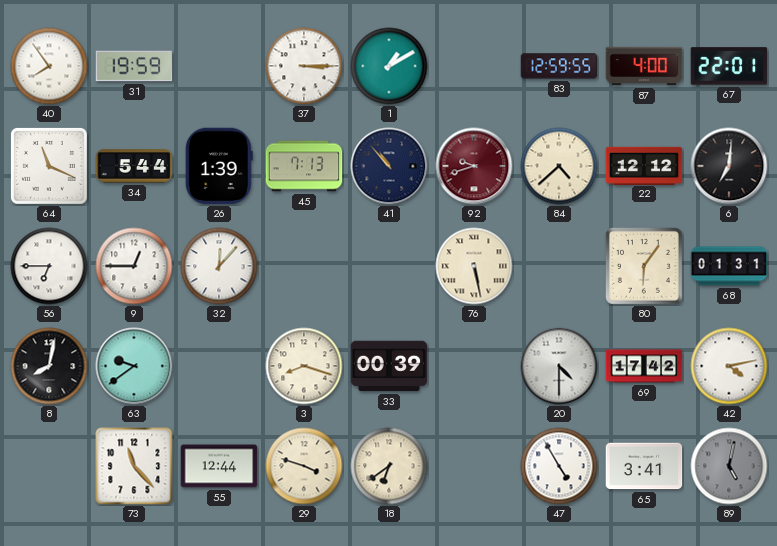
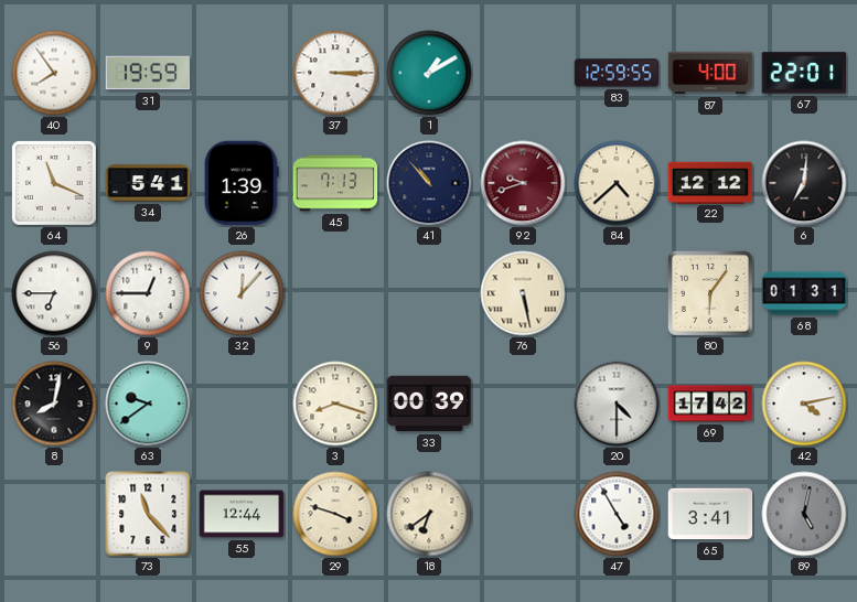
34: 5:44 -> 5:41 (148, 183)
